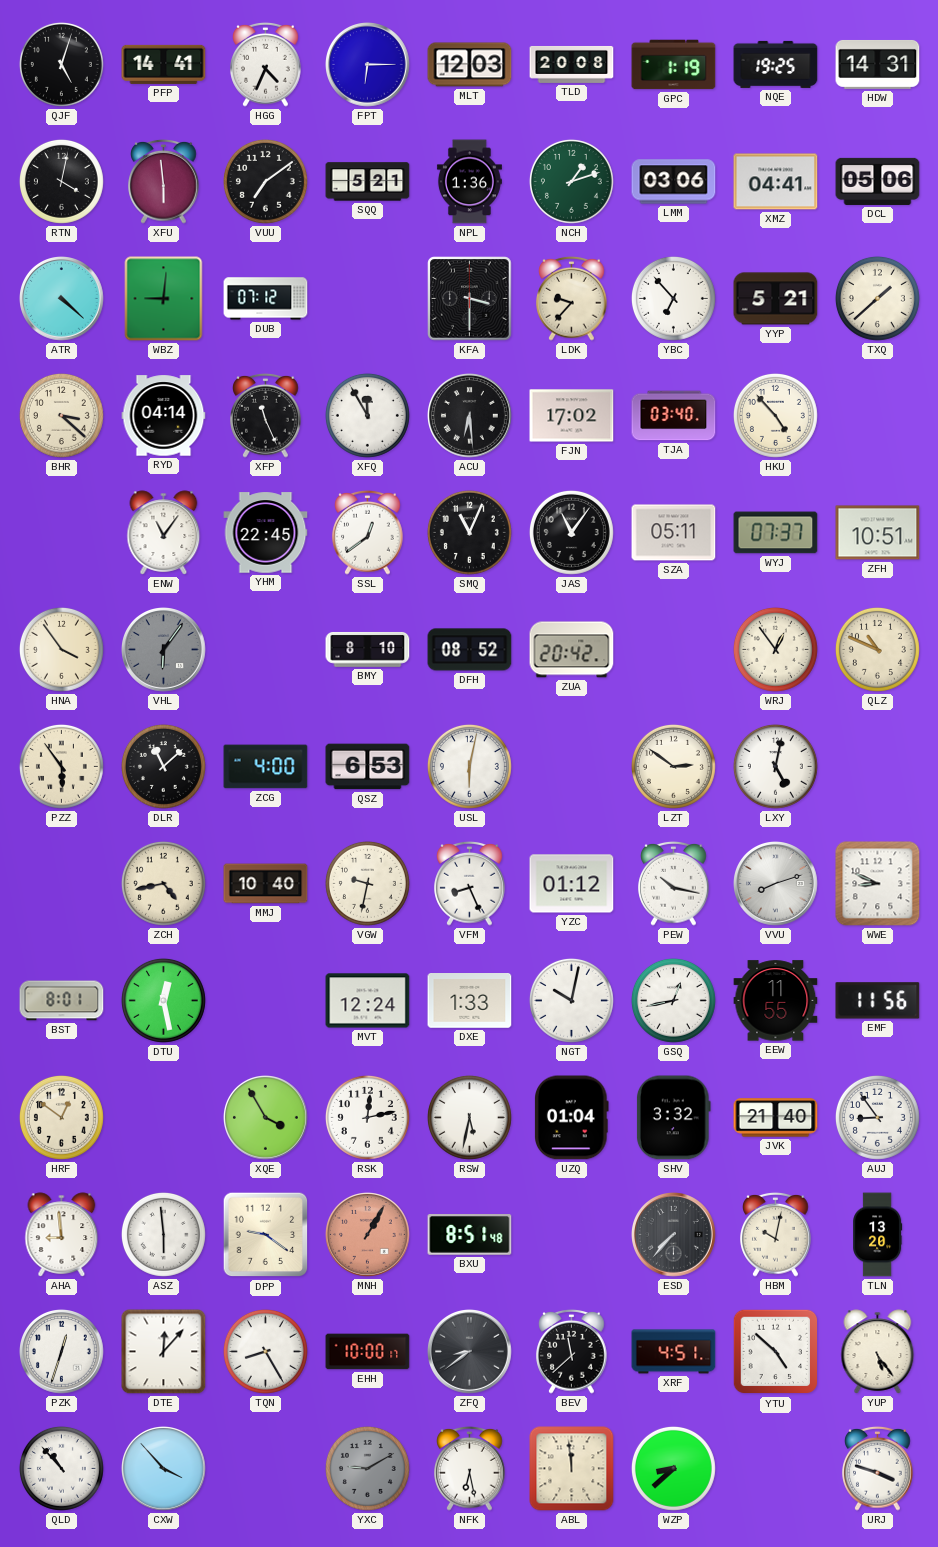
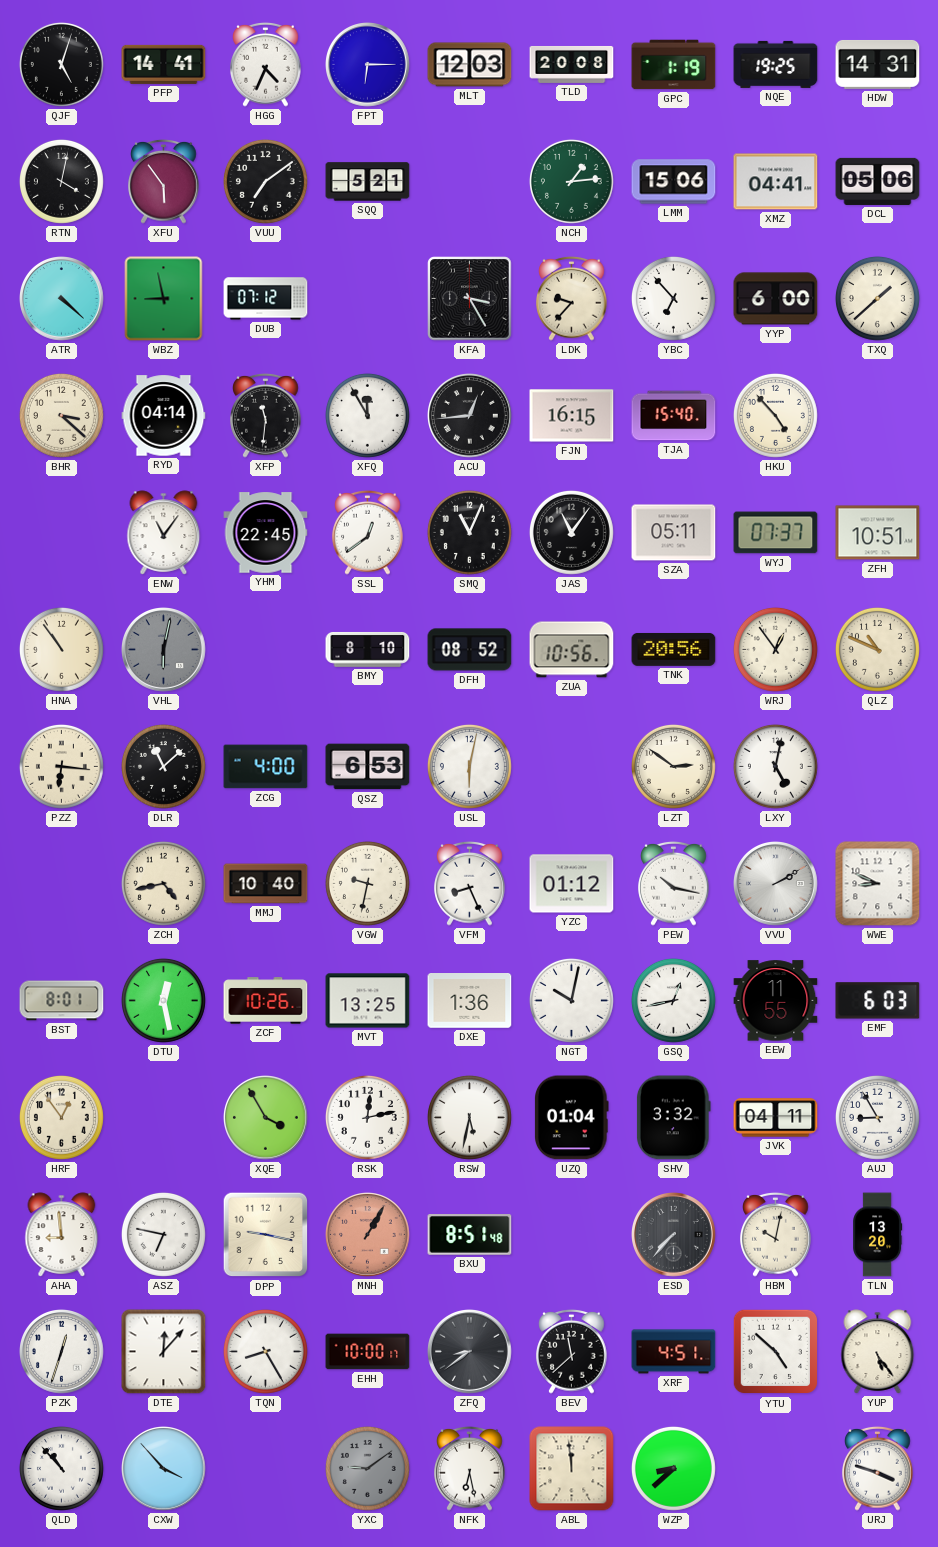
XFU: 5:59 -> 5:54 (164, 181)
NPL: 1:36 -> none (469, 182)
NCH: 1:12 -> 1:14 (571, 181)
LMM: 03:06 -> 15:06 (674, 182)
WBZ: 9:01 -> 8:58 (164, 299)
KFA: 3:30 -> 3:25 (470, 299)
YYP: 5:21 -> 6:00 (776, 299)
XFP: 11:26 -> 11:31 (266, 415)
ACU: 6:29 -> 12:44 (470, 416)
FJN: 17:02 -> 16:15 (572, 416)
TJA: 03:40 -> 15:40 (674, 416)
HNA: 3:54 -> 10:54 (61, 649)
VHL: 6:06 -> 6:02 (164, 650)
ZUA: 20:42 -> 10:56 (572, 650)
TNK: none -> 20:56 (674, 649)
PZZ: 5:54 -> 6:16 (61, 766)
VVU: 8:12 -> 2:10 (776, 884)
ZCF: none -> 10:26 (266, 1001)
MVT: 12:24 -> 13:25 (368, 1001)
DXE: 1:33 -> 1:36 (470, 1001)
EMF: 11:56 -> 6:03 (878, 1001)
HRF: 12:51 -> 12:54 (61, 1117)
JVK: 21:40 -> 04:11 (776, 1118)
AUJ: 8:54 -> 8:55 (877, 1117)
ASZ: 5:59 -> 6:47 (163, 1234)
DPP: 9:21 -> 9:17 (266, 1235)
YXC: 9:10 -> 9:09 (367, 1468)
